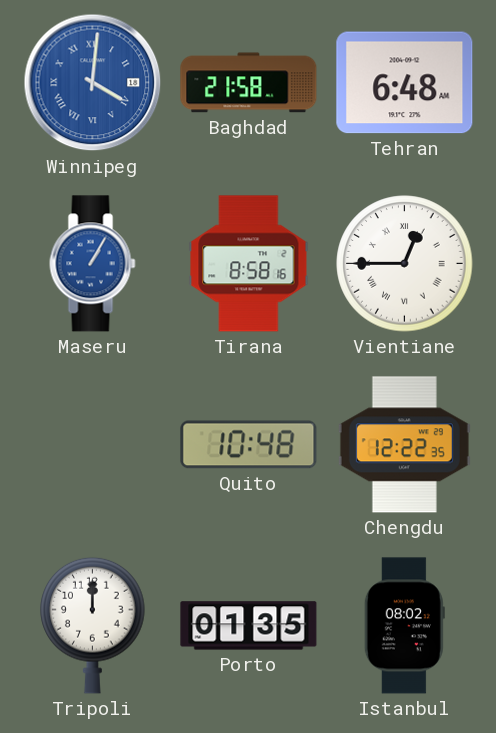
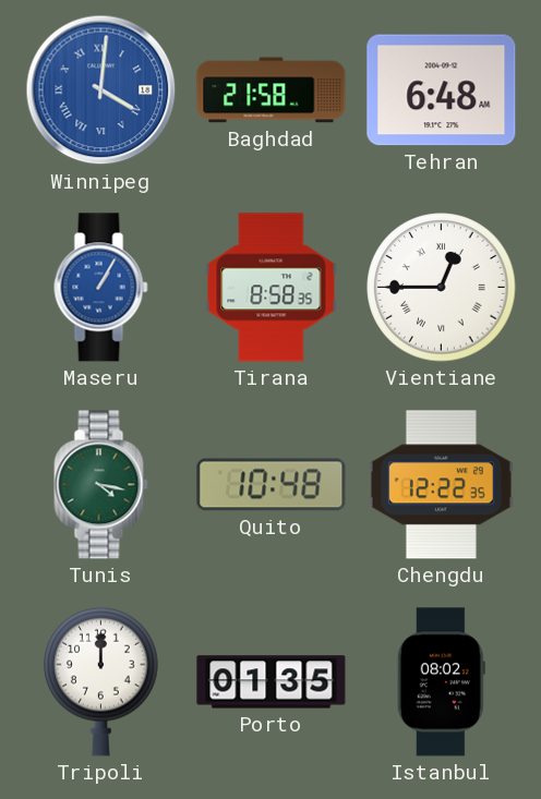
Tirana: 8:58:16 -> 8:58:35 (272, 288)
Tunis: none -> 4:17 (101, 485)
